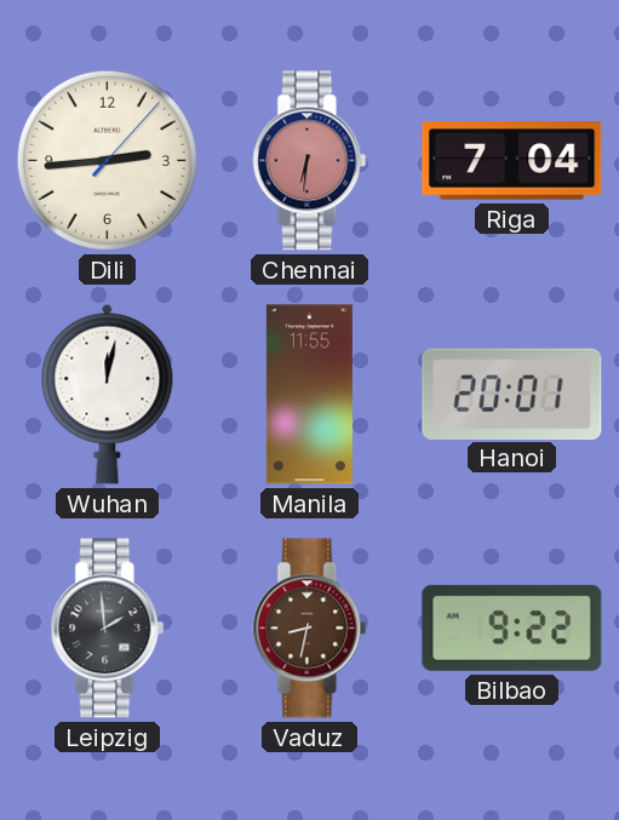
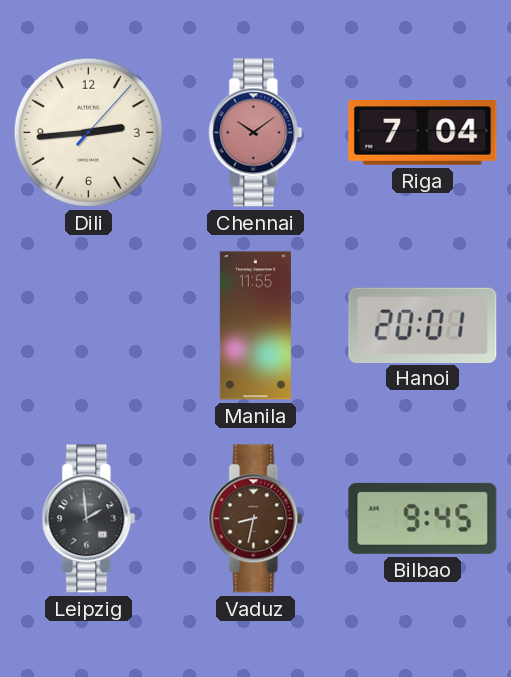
Chennai: 6:31 -> 10:09 (256, 133)
Wuhan: 12:02 -> none (108, 394)
Bilbao: 9:22 -> 9:45 (423, 518)
